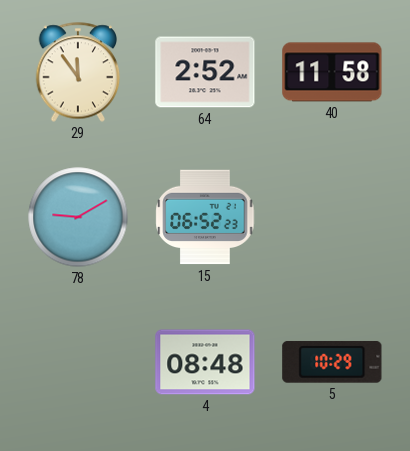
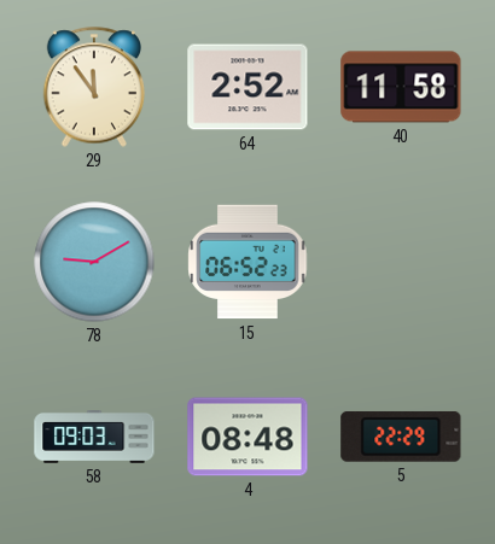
58: none -> 09:03 (94, 438)
5: 10:29 -> 22:29 (401, 437)
